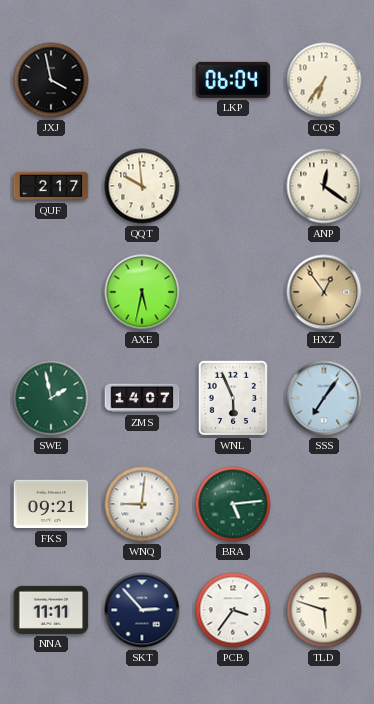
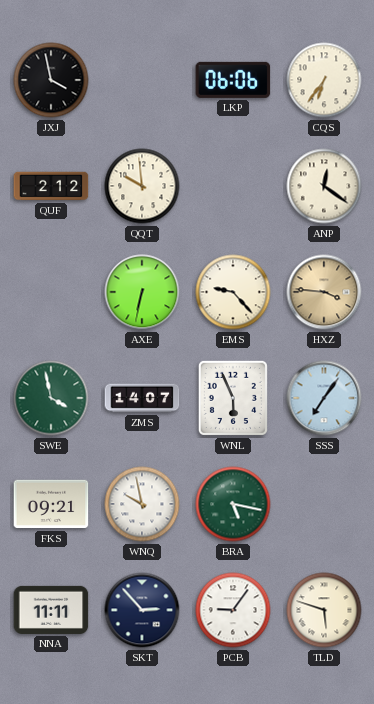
LKP: 06:04 -> 06:06 (233, 80)
QUF: 2:17 -> 2:12 (51, 186)
AXE: 5:32 -> 6:32 (142, 292)
EMS: none -> 9:23 (233, 292)
HXZ: 12:54 -> 3:46 (324, 292)
SWE: 1:58 -> 3:58 (51, 398)
WNQ: 9:01 -> 9:58 (142, 504)
BRA: 5:14 -> 5:17 (233, 504)
PCB: 3:36 -> 9:06 (233, 610)
